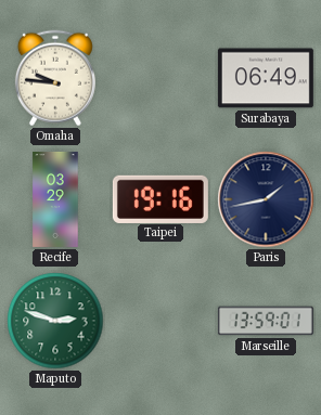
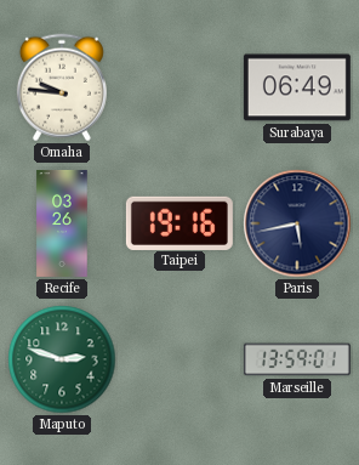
Recife: 03:29 -> 03:26 (62, 223)
Paris: 1:43 -> 5:43 (297, 223)
